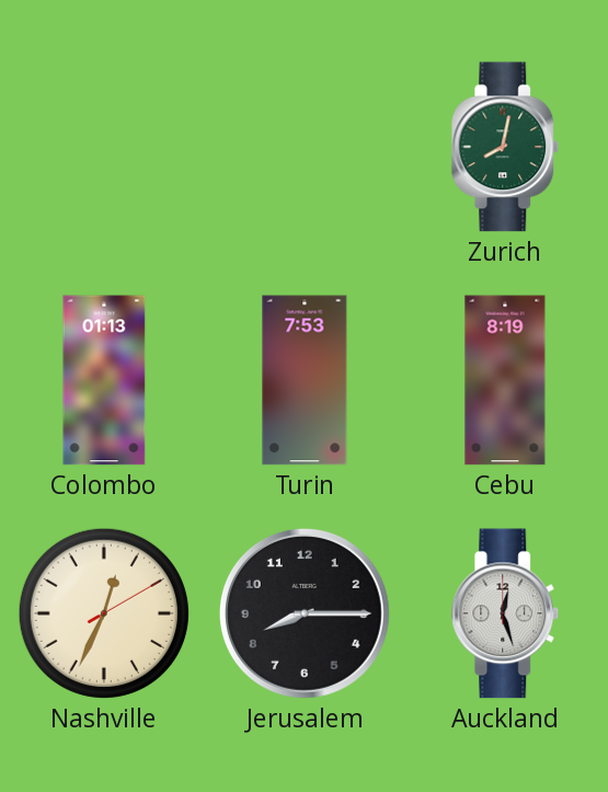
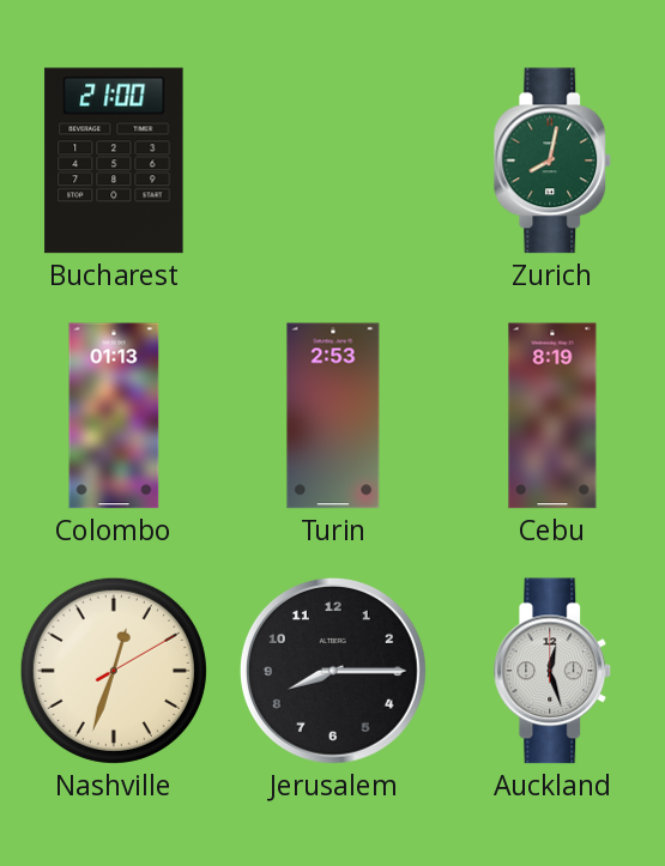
Bucharest: none -> 21:00 (114, 161)
Turin: 7:53 -> 2:53 (333, 416)
Nashville: 12:34 -> 12:33 (114, 671)
